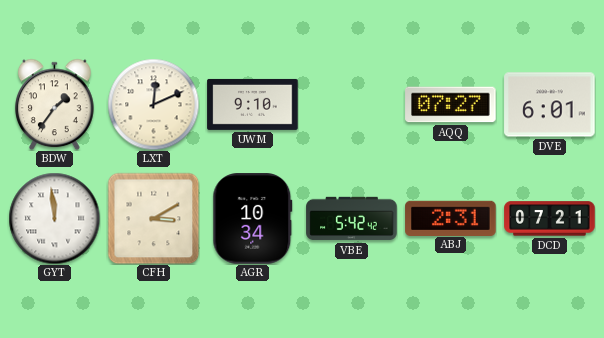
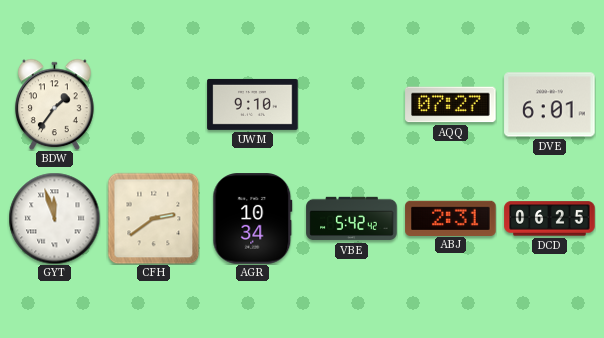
LXT: 12:11 -> none (153, 104)
GYT: 11:59 -> 11:57 (54, 218)
CFH: 3:10 -> 2:39 (153, 218)
DCD: 07:21 -> 06:25 (550, 219)
